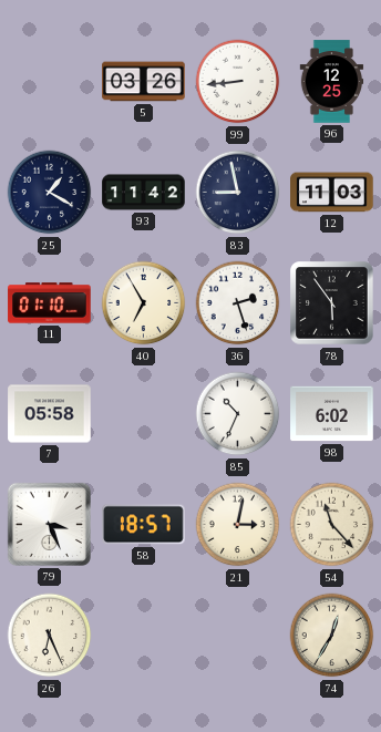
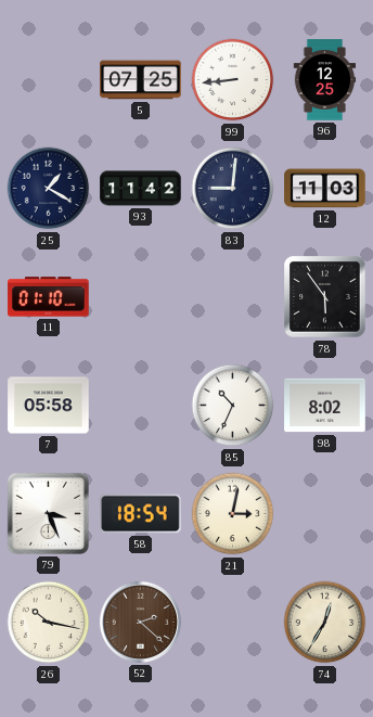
5: 03:26 -> 07:25 (141, 80)
83: 8:58 -> 9:01 (233, 189)
40: 6:55 -> none (144, 303)
36: 2:27 -> none (238, 303)
98: 6:02 -> 8:02 (325, 406)
58: 18:57 -> 18:54 (141, 514)
54: 11:23 -> none (332, 525)
26: 6:26 -> 10:17 (49, 623)
52: none -> 2:22 (140, 622)
